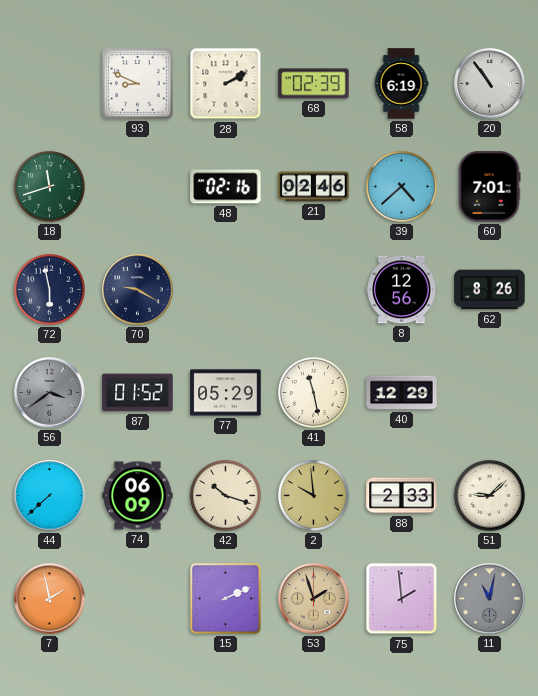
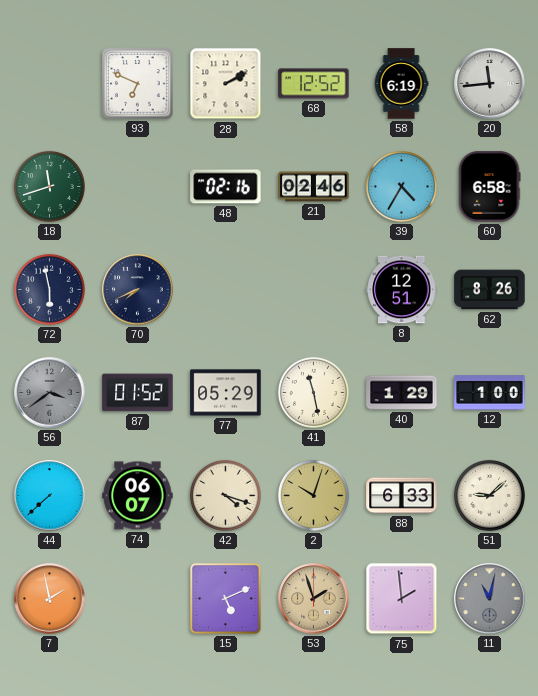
93: 8:49 -> 6:49 (138, 84)
68: 02:39 -> 12:52 (314, 84)
20: 10:54 -> 11:44 (490, 84)
39: 4:38 -> 4:35 (401, 186)
60: 7:01 -> 6:58 (489, 187)
70: 9:20 -> 7:41 (138, 290)
8: 12:56 -> 12:51 (402, 290)
40: 12:29 -> 1:29 (402, 393)
12: none -> 1:00 (490, 393)
74: 06:09 -> 06:07 (138, 496)
42: 10:18 -> 4:18 (225, 495)
2: 9:59 -> 10:03 (313, 495)
88: 2:33 -> 6:33 (402, 496)
15: 2:11 -> 5:11 (226, 599)
